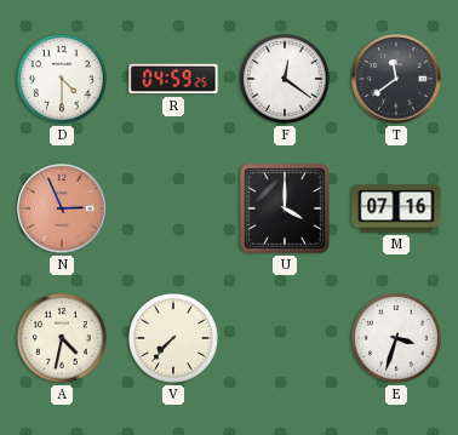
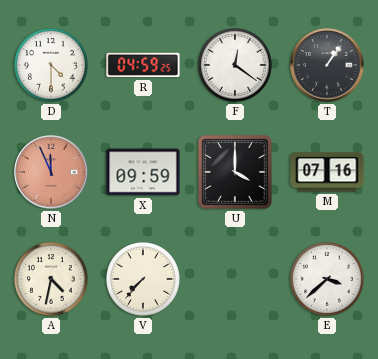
T: 11:39 -> 1:06 (327, 65)
N: 2:56 -> 11:56 (51, 172)
X: none -> 09:59 (143, 172)
E: 3:33 -> 3:38 (328, 280)
